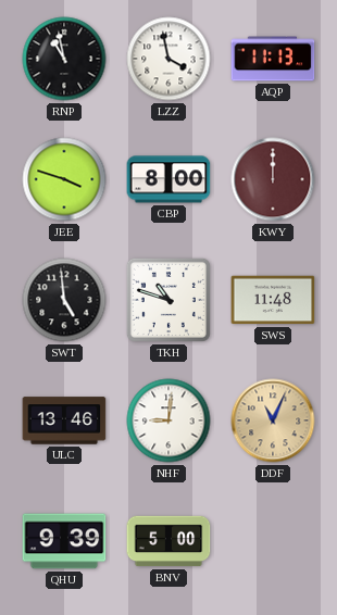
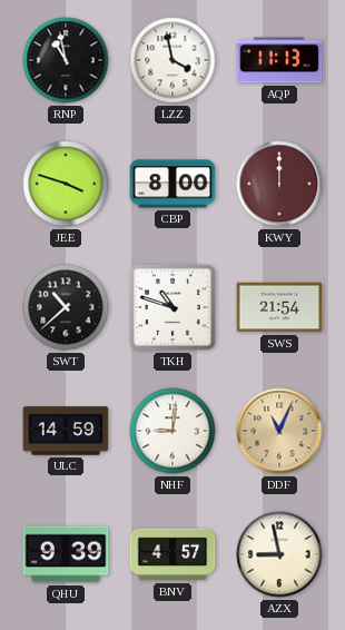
SWT: 4:59 -> 10:38 (66, 307)
SWS: 11:48 -> 21:54 (279, 307)
ULC: 13:46 -> 14:59 (66, 431)
BNV: 5:00 -> 4:57 (172, 554)
AZX: none -> 8:58 (279, 554)
